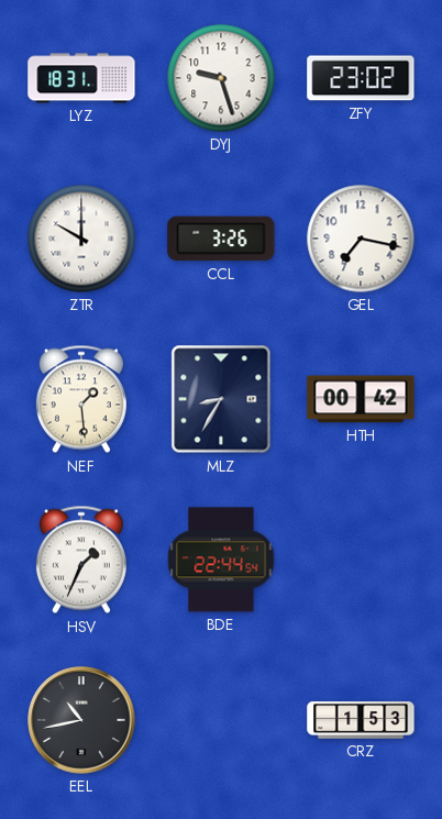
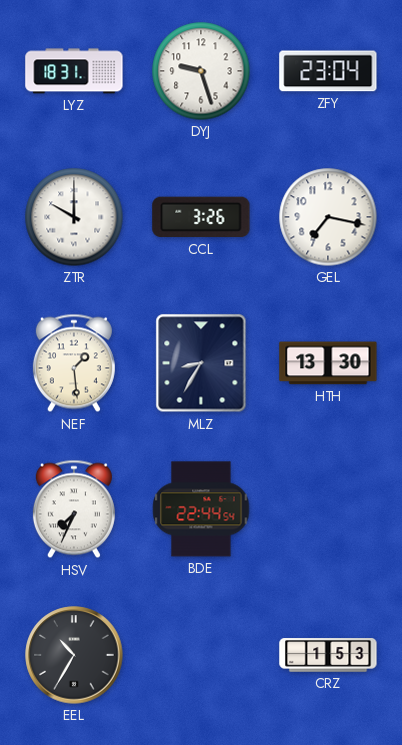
ZFY: 23:02 -> 23:04 (328, 71)
HTH: 00:42 -> 13:30 (328, 363)
HSV: 1:34 -> 7:34 (74, 509)
EEL: 10:43 -> 10:35 (74, 655)
